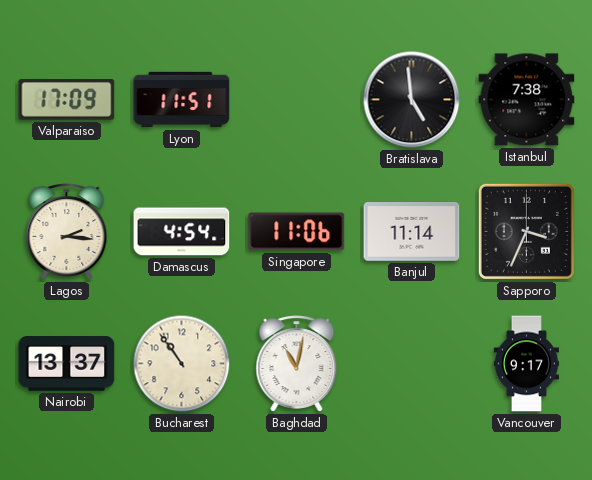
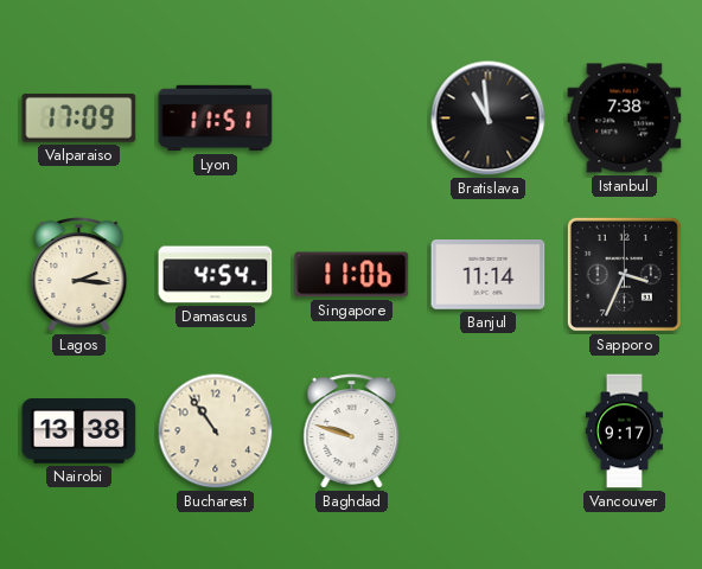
Bratislava: 4:59 -> 10:59 (489, 119)
Nairobi: 13:37 -> 13:38 (79, 431)
Baghdad: 11:02 -> 9:48 (352, 431)
